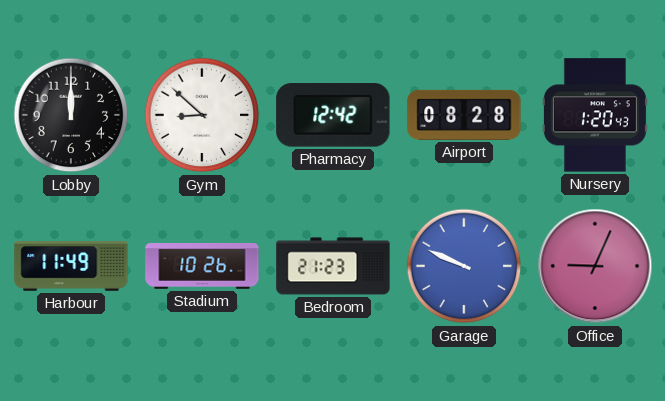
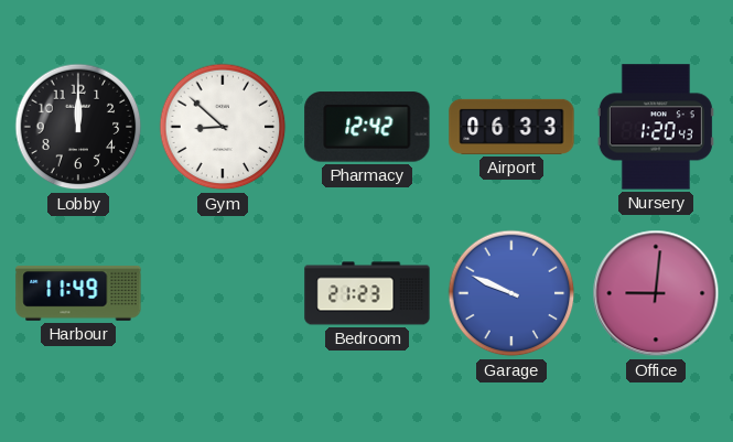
Airport: 08:28 -> 06:33 (511, 127)
Stadium: 10:26 -> none (202, 266)
Office: 9:04 -> 9:01 (656, 293)
